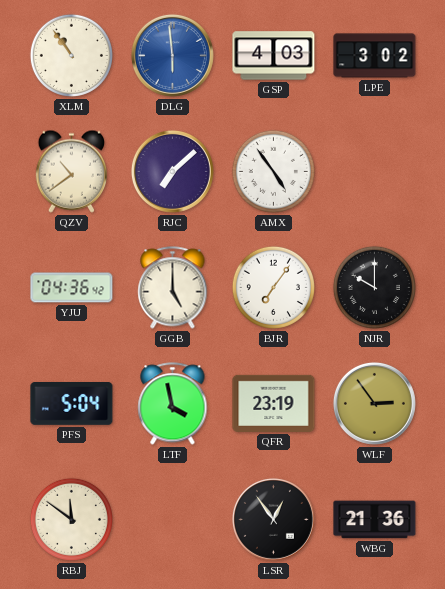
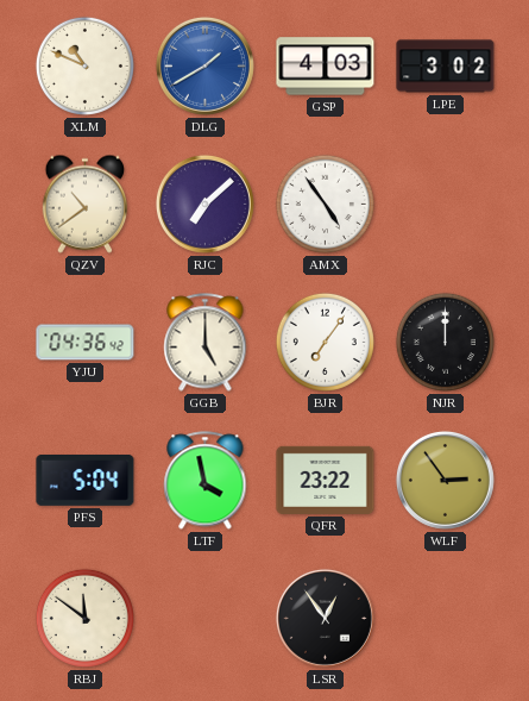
XLM: 10:54 -> 10:49 (84, 65)
DLG: 5:59 -> 1:40 (204, 65)
NJR: 10:00 -> 12:00 (445, 342)
QFR: 23:19 -> 23:22 (326, 480)
WBG: 21:36 -> none (375, 520)
